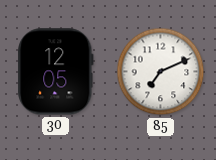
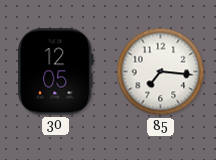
85: 7:11 -> 7:16 (161, 72)
